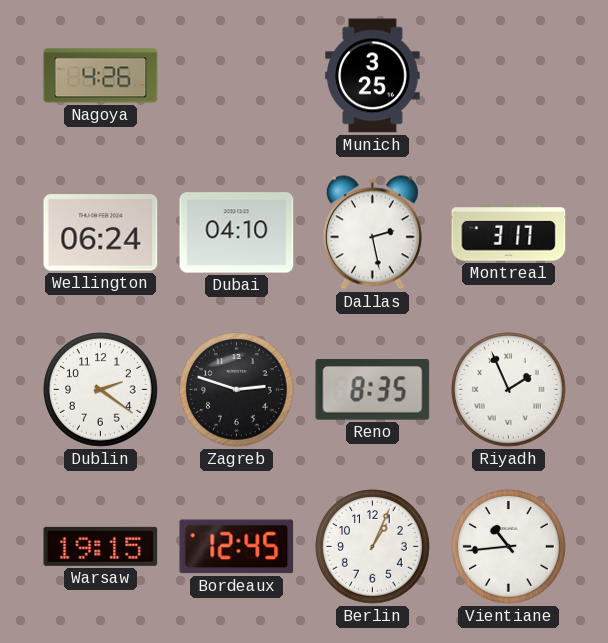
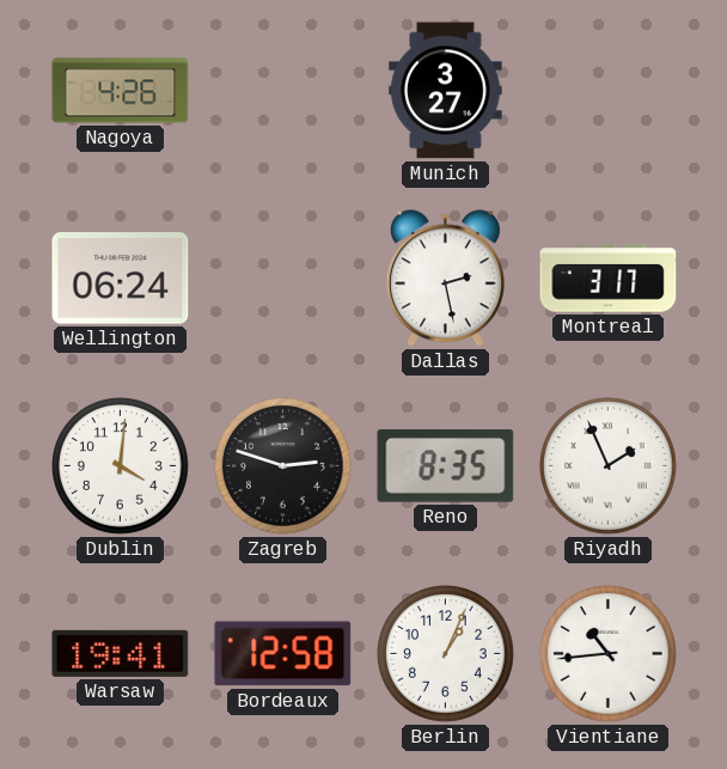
Munich: 3:25 -> 3:27 (446, 91)
Dubai: 04:10 -> none (237, 233)
Dublin: 2:21 -> 4:01 (121, 466)
Warsaw: 19:15 -> 19:41 (121, 653)
Bordeaux: 12:45 -> 12:58 (283, 654)
